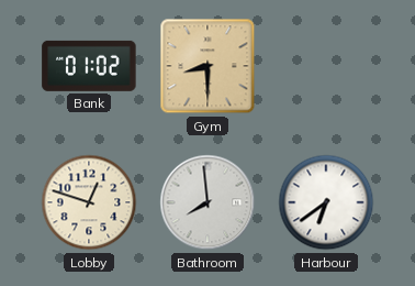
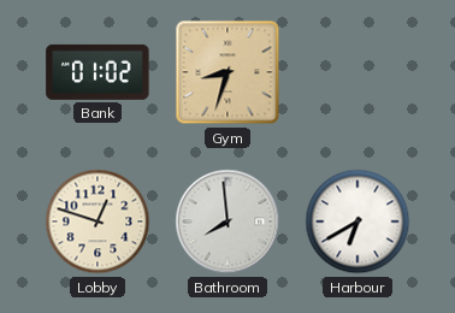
Gym: 8:30 -> 8:33 (227, 72)
Harbour: 6:39 -> 6:40 (357, 222)
